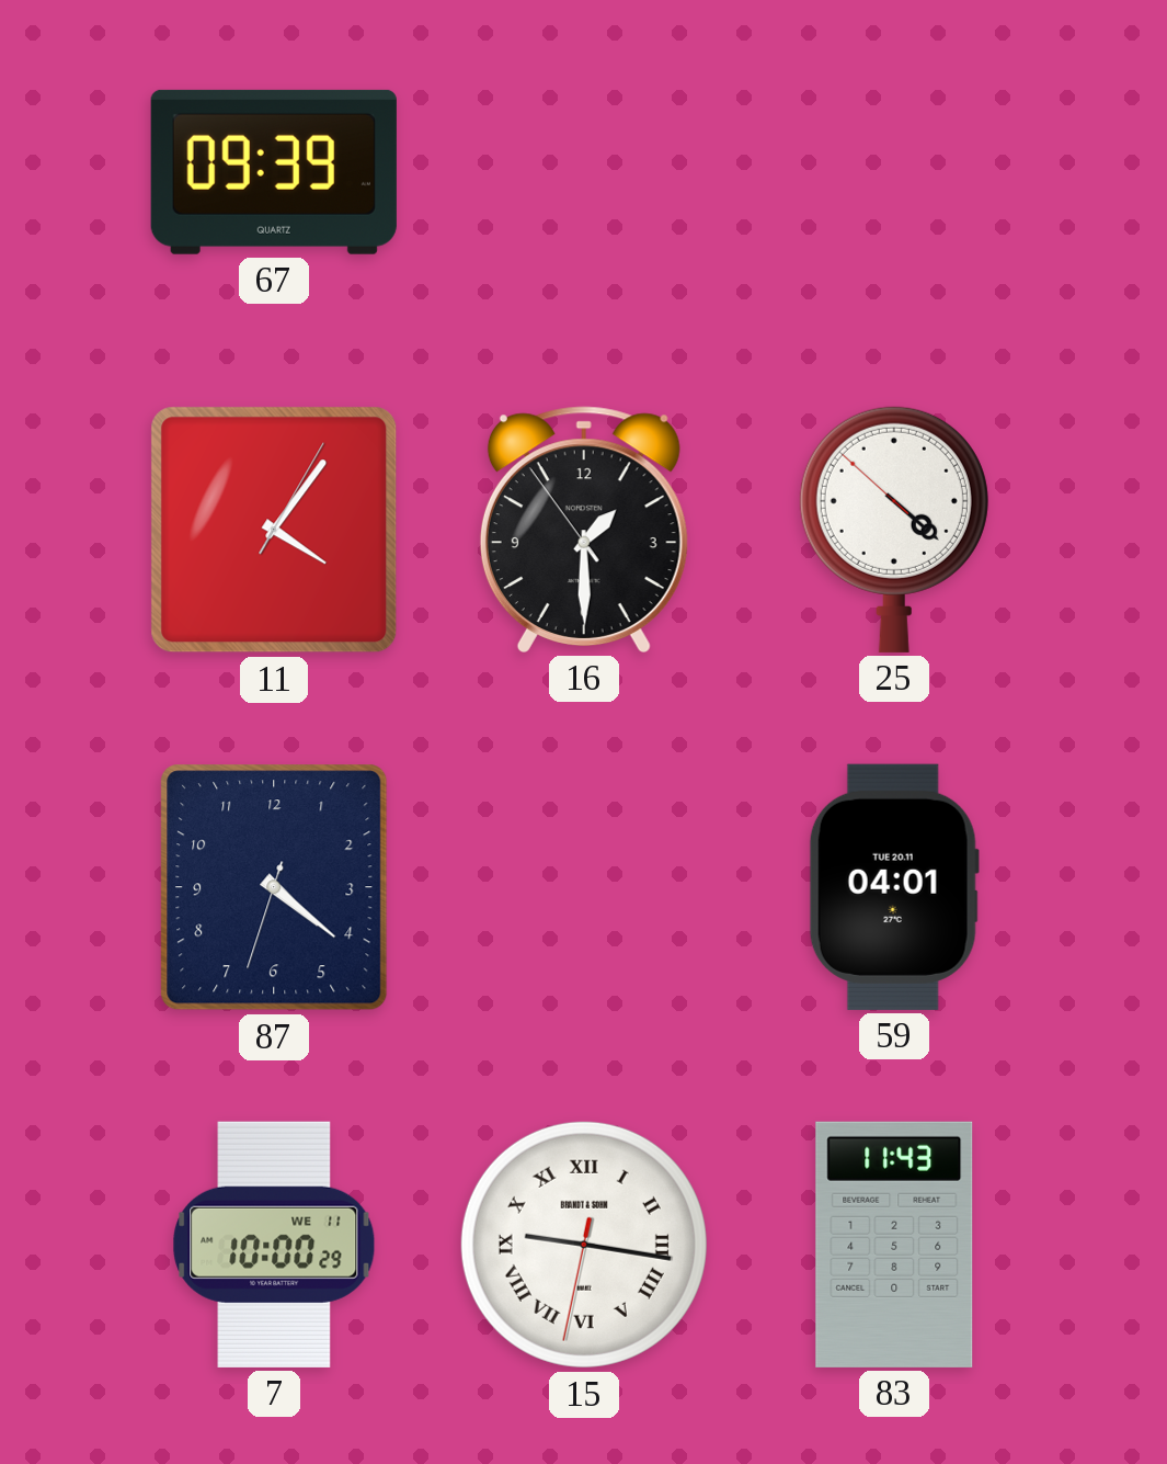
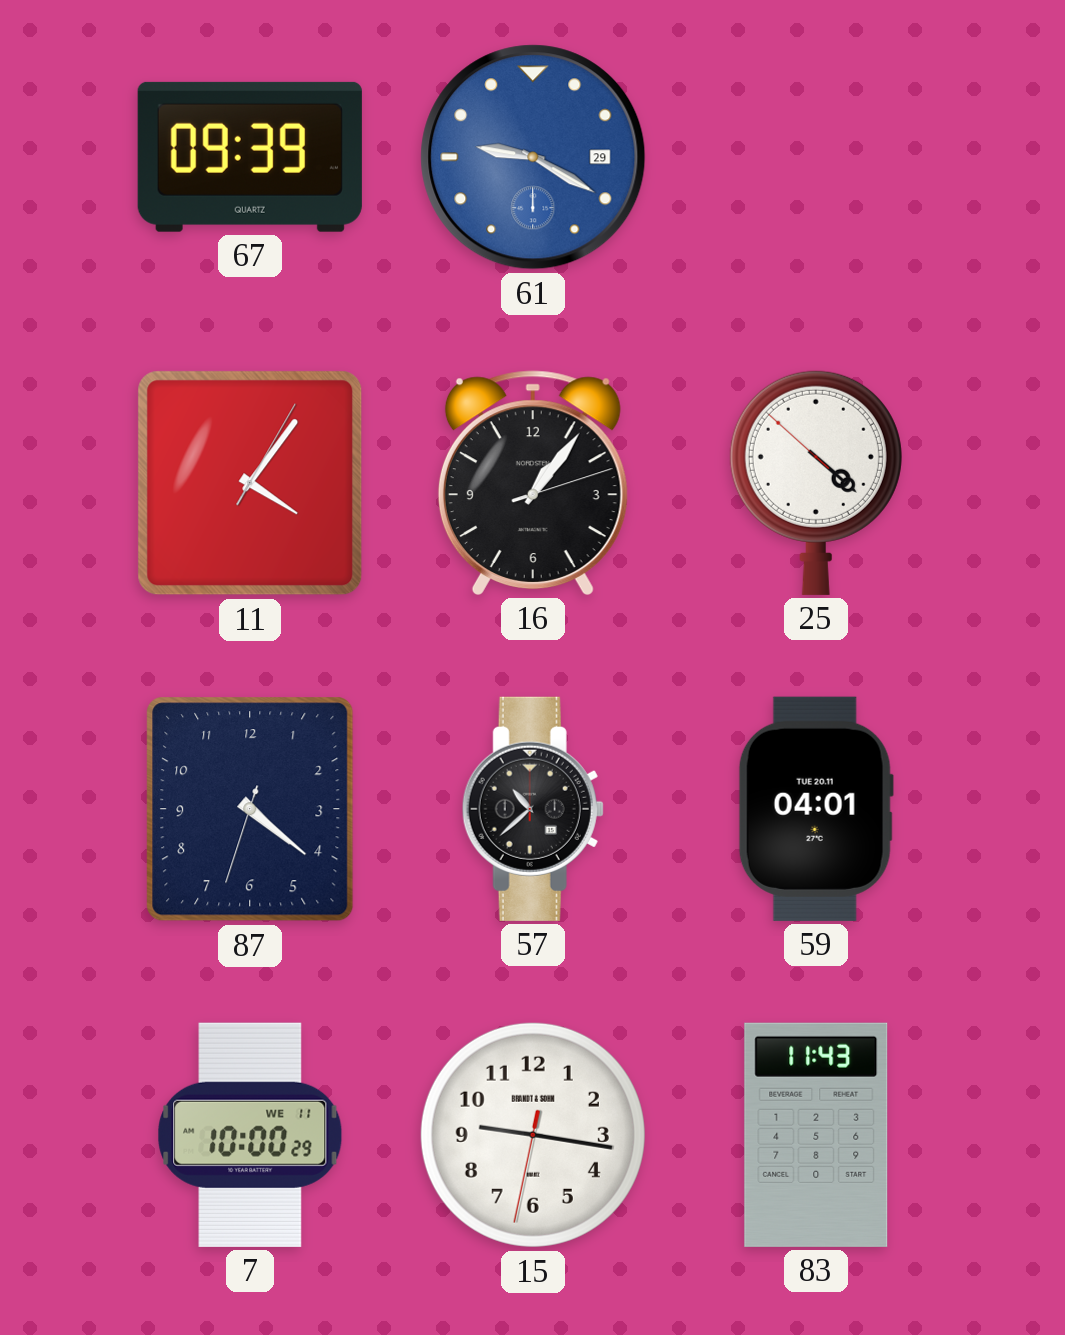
61: none -> 9:20 (533, 157)
16: 1:29 -> 1:06 (533, 483)
57: none -> 10:38 (533, 809)
15 numerals: Roman -> Arabic (533, 1135)
